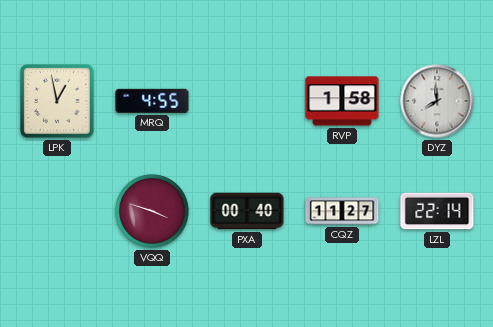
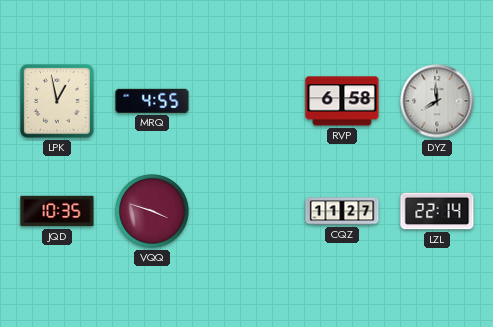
RVP: 1:58 -> 6:58 (342, 101)
JQD: none -> 10:35 (57, 211)
PXA: 00:40 -> none (247, 211)
